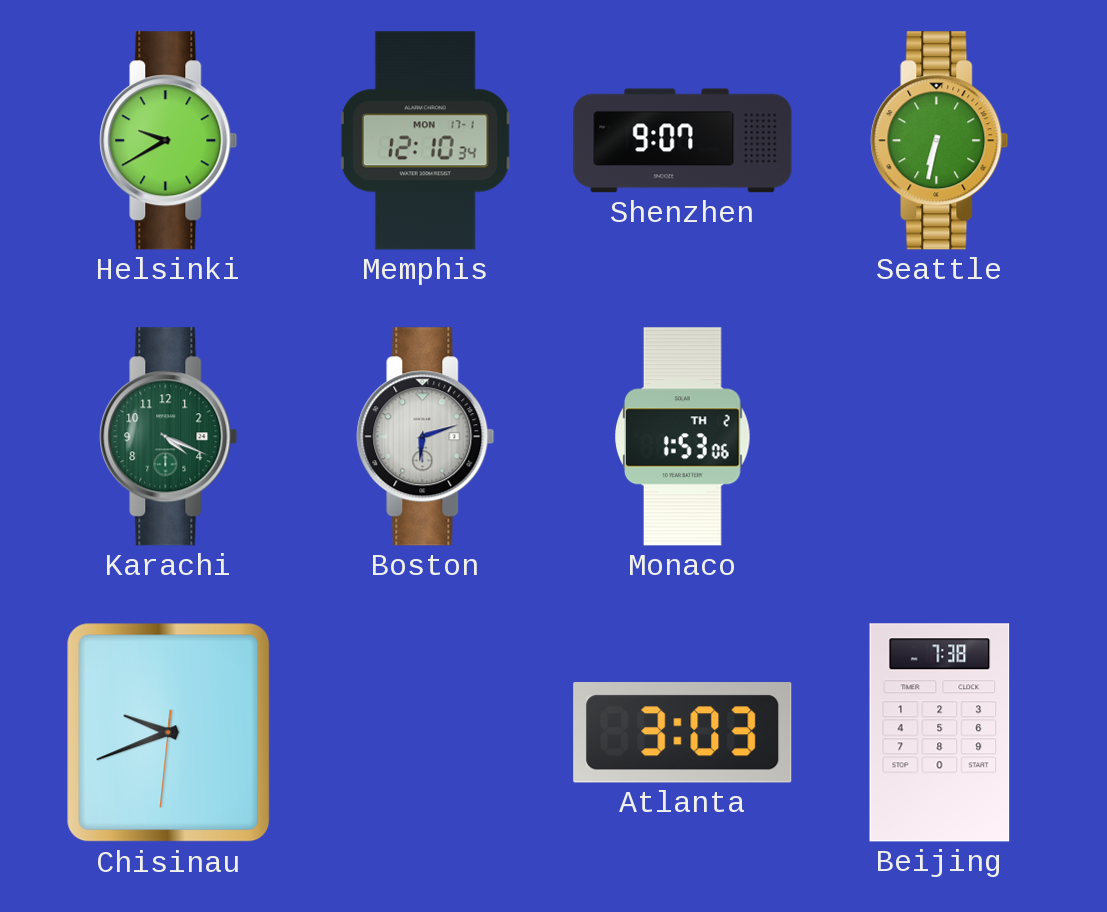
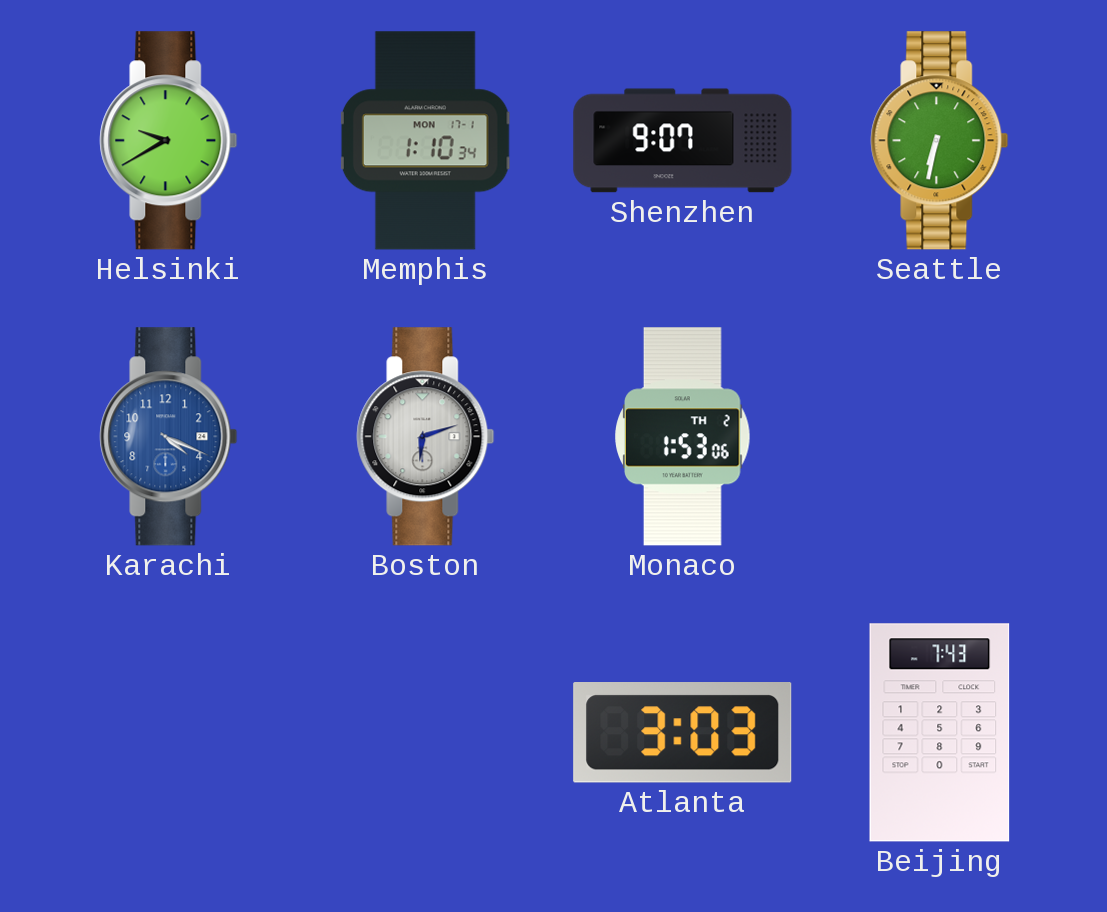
Memphis: 12:10 -> 1:10 (426, 141)
Karachi dial: green -> blue (169, 437)
Chisinau: 9:41 -> none (169, 733)
Beijing: 7:38 -> 7:43 (940, 733)
